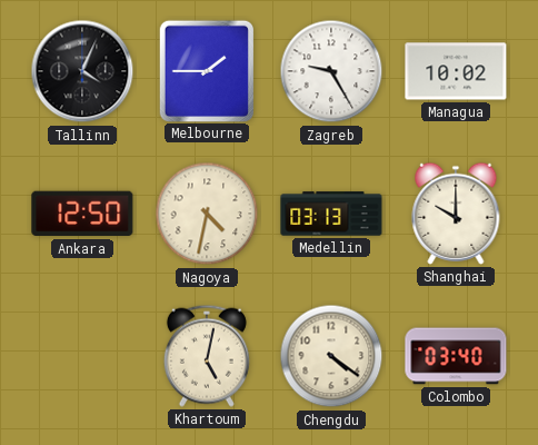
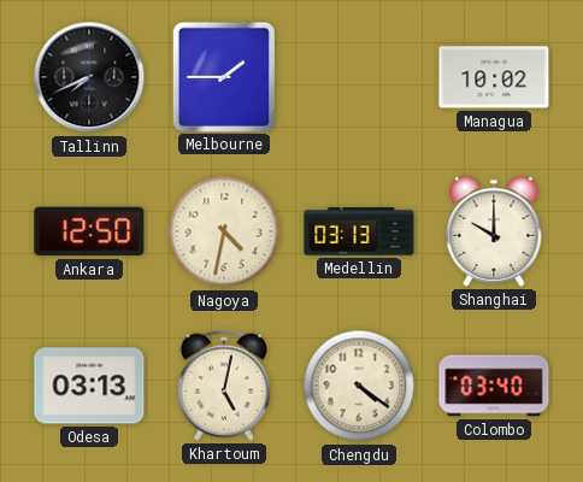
Tallinn: 4:04 -> 7:41 (89, 77)
Zagreb: 9:25 -> none (331, 71)
Odesa: none -> 03:13 (89, 386)
